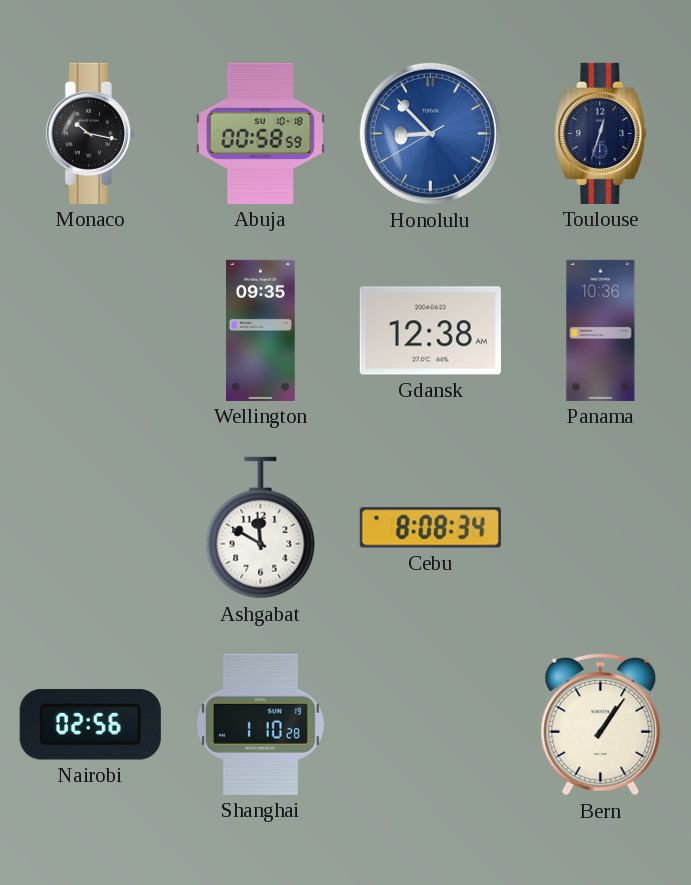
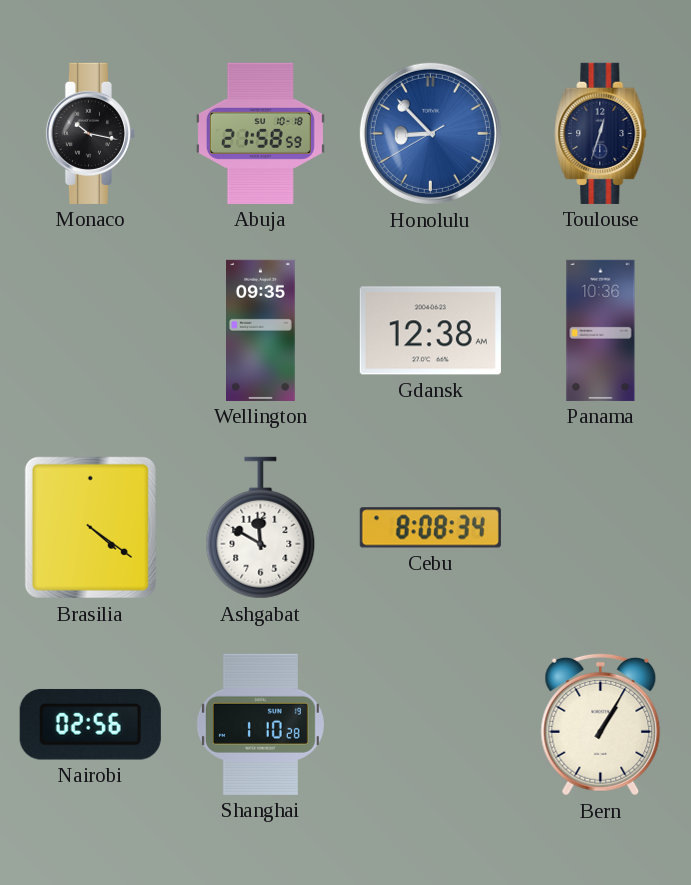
Abuja: 00:58 -> 21:58 (260, 133)
Brasilia: none -> 4:21 (90, 527)
Bern: 1:06 -> 1:05 (601, 724)
